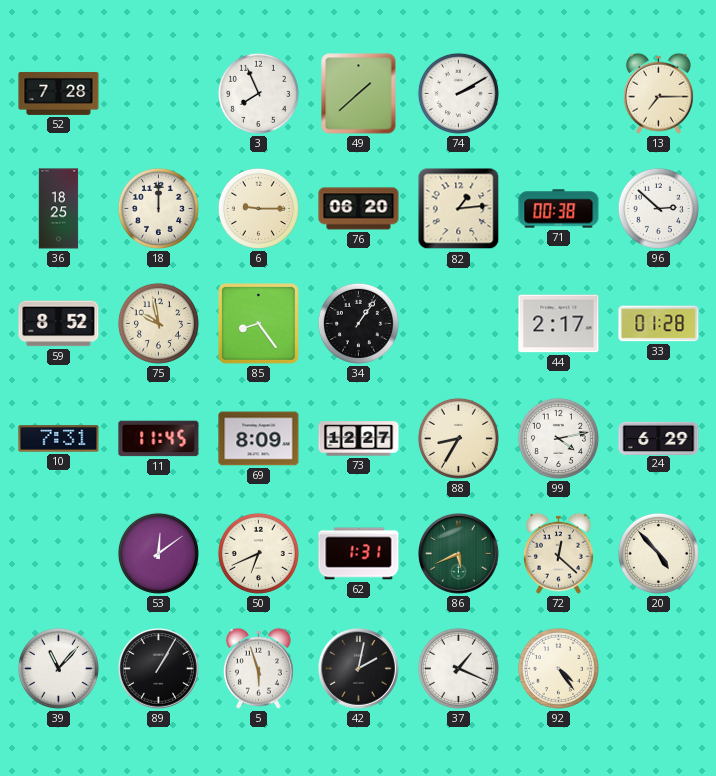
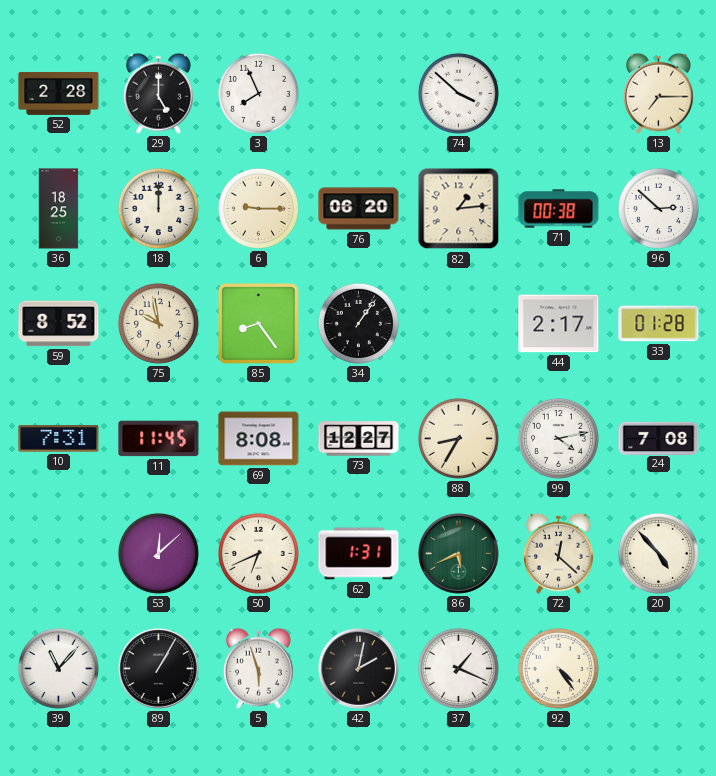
52: 7:28 -> 2:28 (59, 93)
29: none -> 5:00 (158, 93)
49: 1:38 -> none (359, 94)
74: 2:10 -> 3:52 (458, 93)
69: 8:09 -> 8:08 (259, 439)
24: 6:29 -> 7:08 (659, 438)
53: 12:09 -> 12:08 (158, 553)
